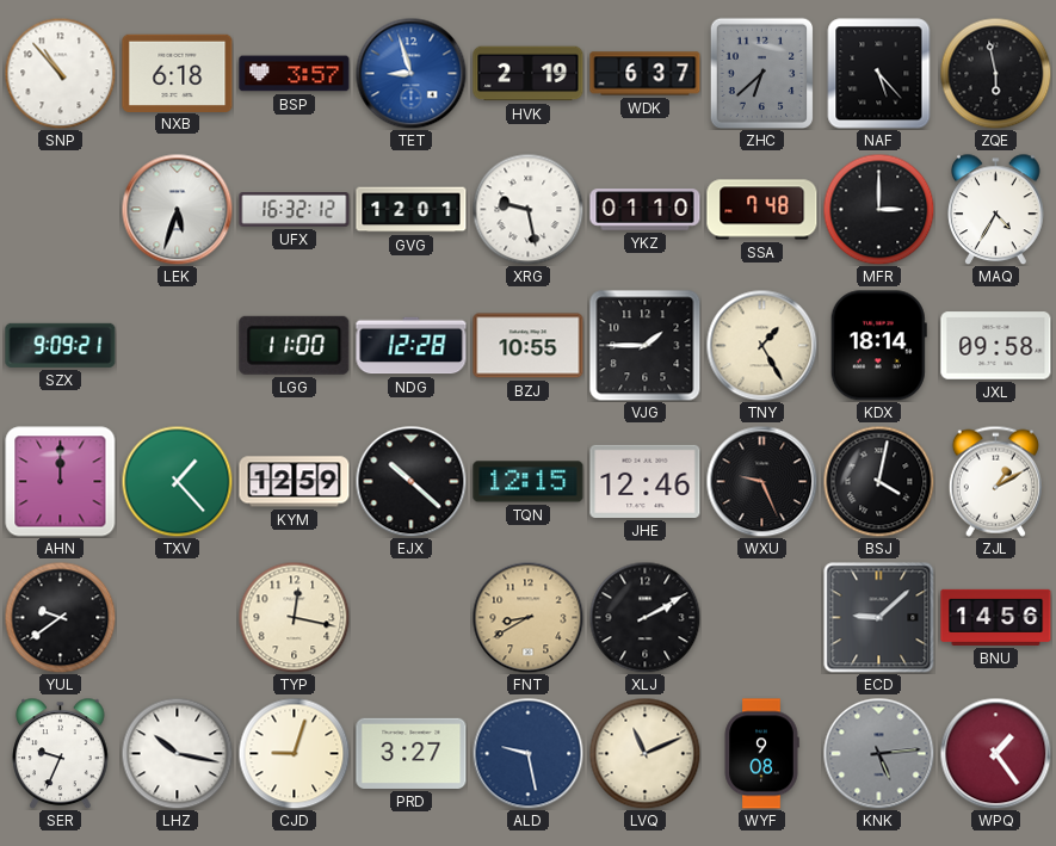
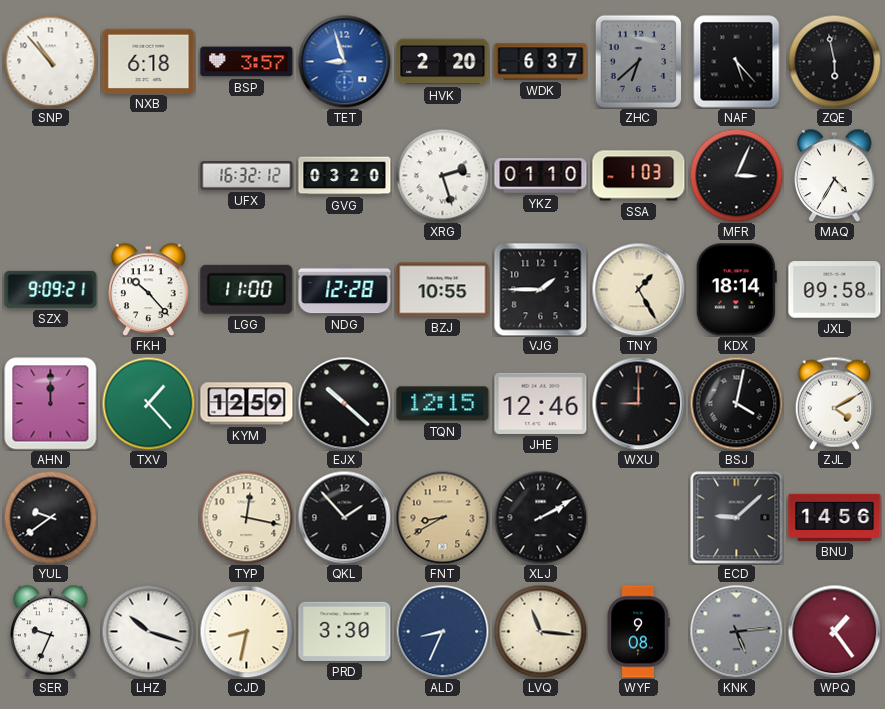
HVK: 2:19 -> 2:20 (443, 62)
LEK: 5:33 -> none (177, 209)
GVG: 12:01 -> 03:20 (345, 176)
XRG: 9:28 -> 2:27 (442, 175)
SSA: 7:48 -> 1:03 (639, 176)
MFR: 3:00 -> 3:04 (736, 175)
FKH: none -> 10:23 (149, 289)
WXU: 9:26 -> 9:00 (638, 403)
ZJL: 1:10 -> 4:10 (834, 403)
QKL: none -> 1:53 (344, 517)
LHZ: 10:17 -> 10:18 (148, 631)
CJD: 9:03 -> 8:32 (246, 631)
PRD: 3:27 -> 3:30 (345, 631)
ALD: 9:28 -> 8:34 (442, 631)
LVQ: 11:11 -> 11:16 (540, 631)
